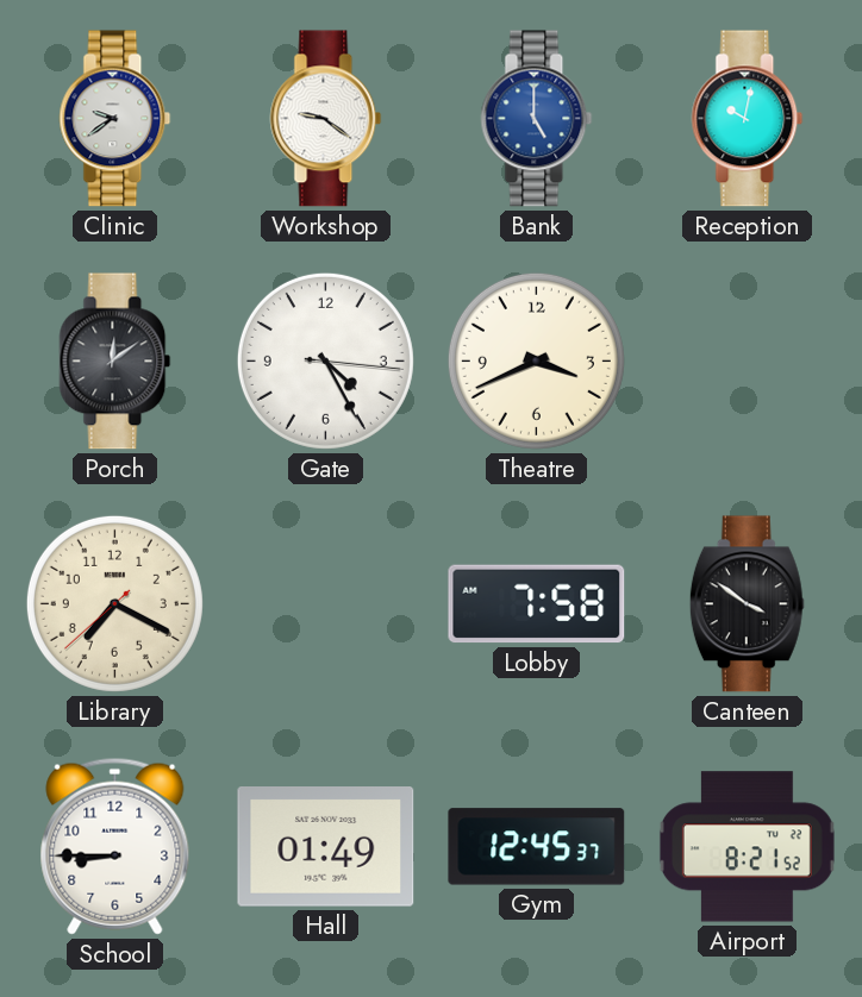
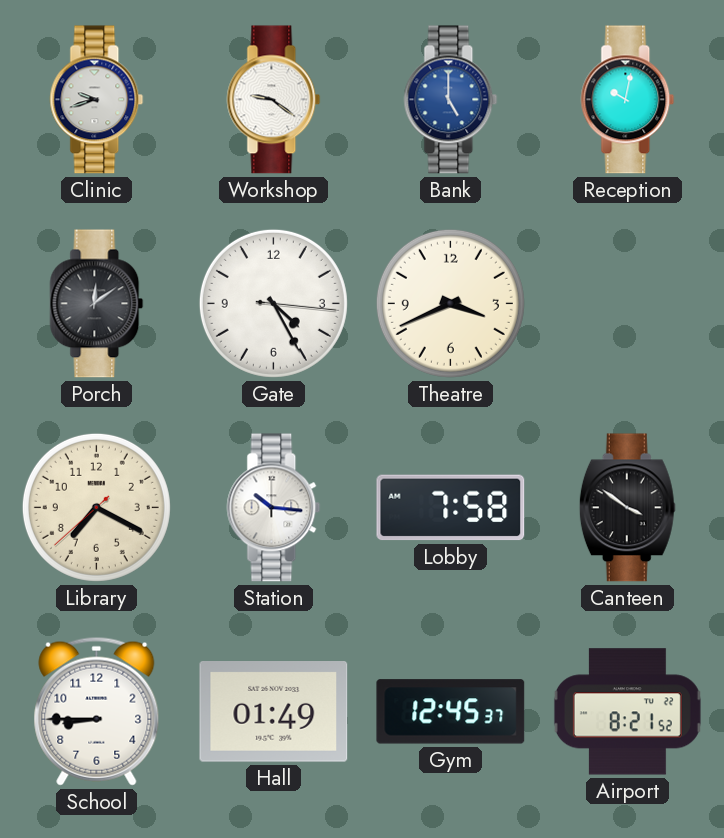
Clinic: 9:39 -> 9:42 (97, 100)
Station: none -> 10:16 (274, 508)
